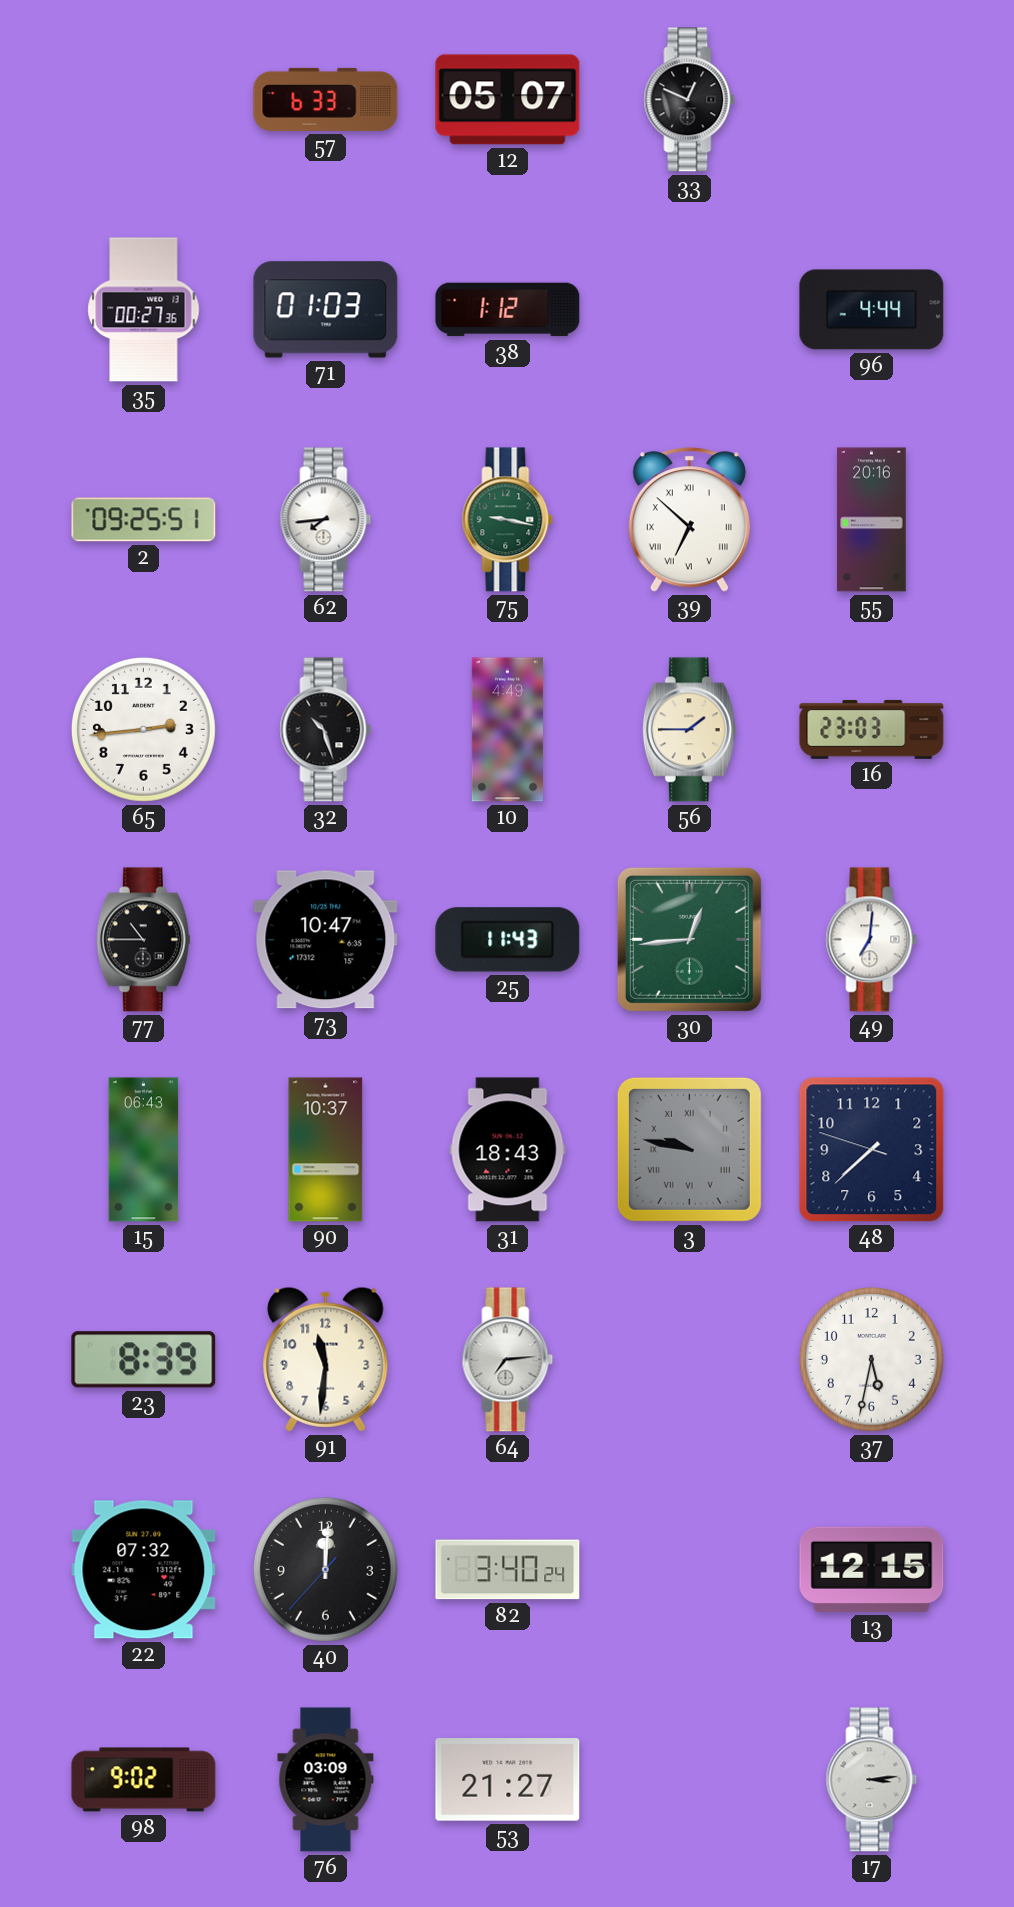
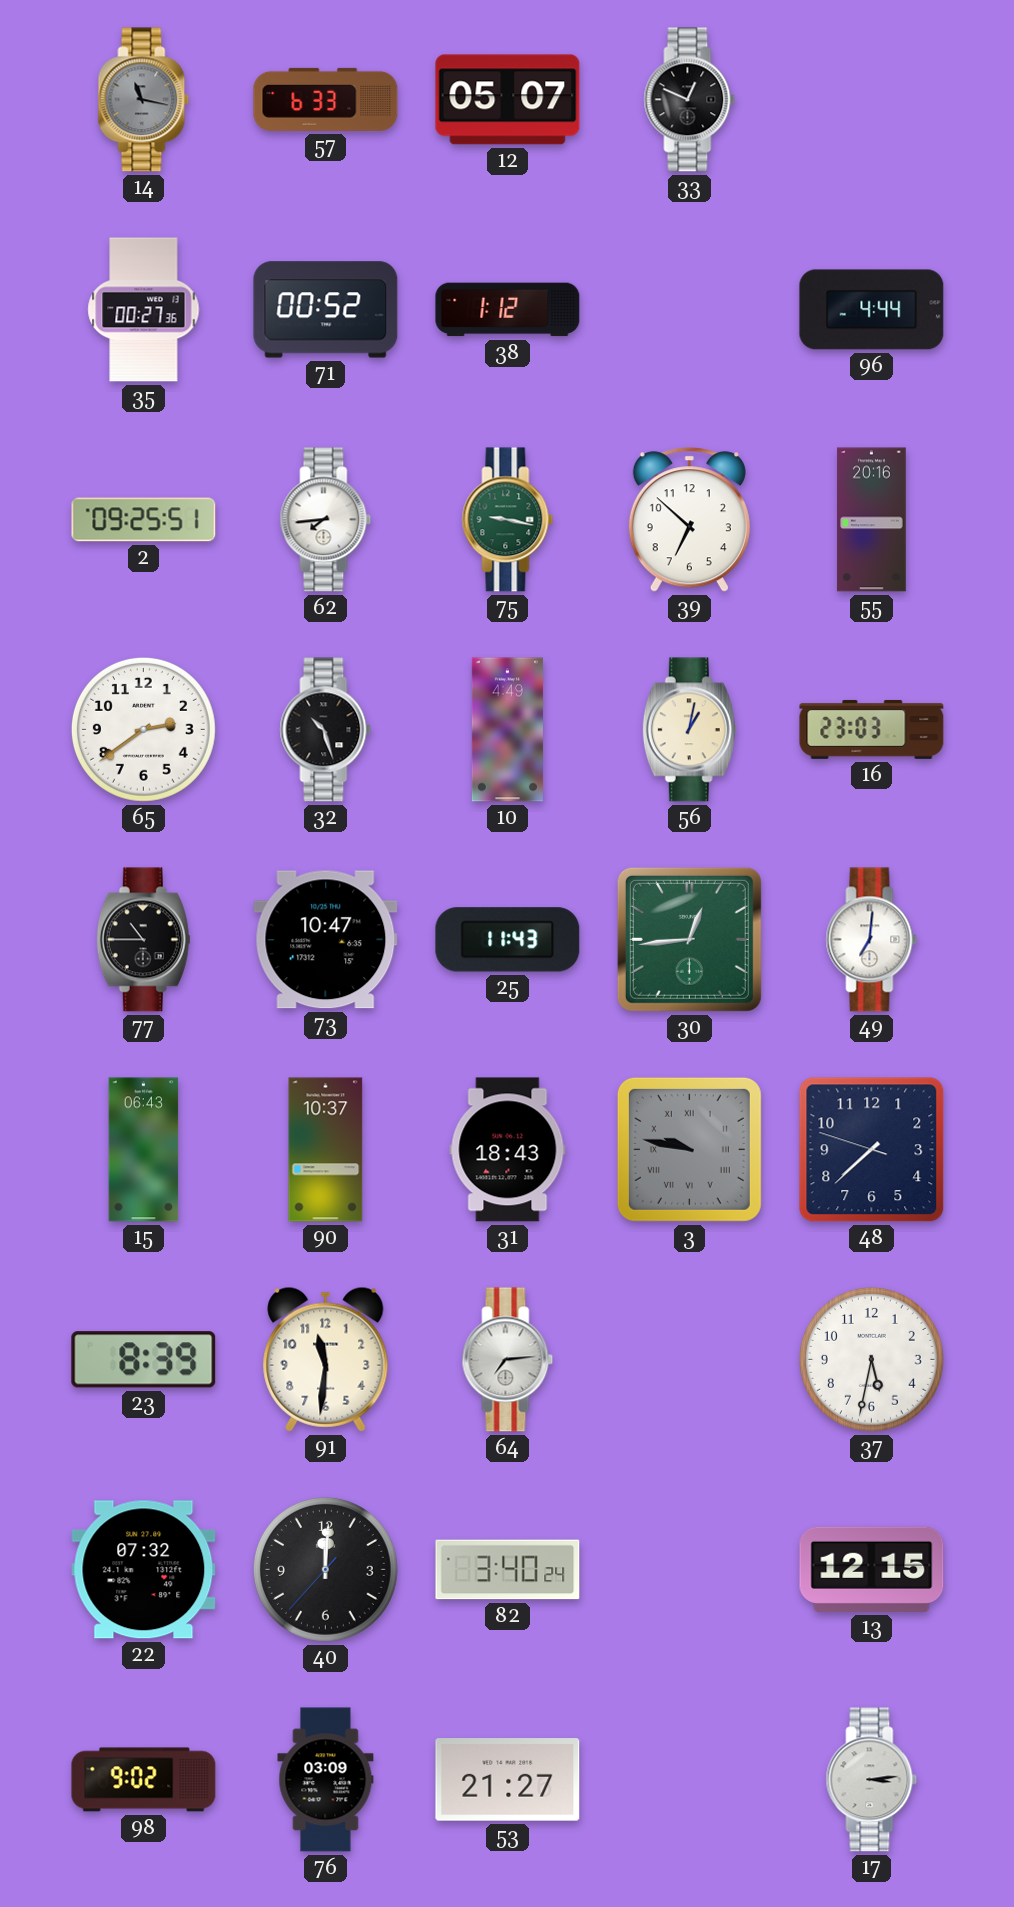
14: none -> 11:17 (144, 100)
71: 01:03 -> 00:52 (326, 310)
39 numerals: Roman -> Arabic (689, 520)
65: 2:44 -> 2:39 (143, 729)
56: 1:45 -> 1:02 (689, 730)
